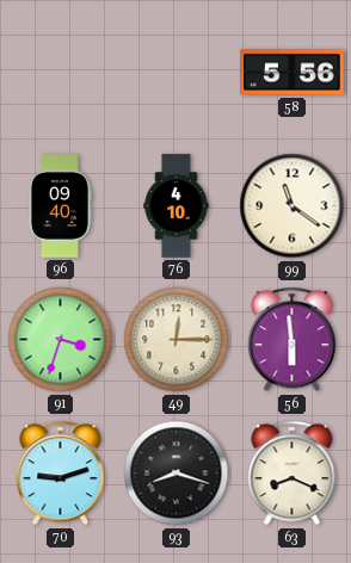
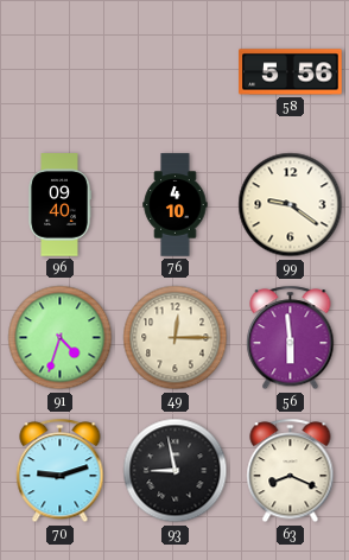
99: 11:21 -> 9:21 (291, 205)
91: 3:33 -> 4:33 (61, 338)
93: 8:18 -> 8:58 (176, 471)
